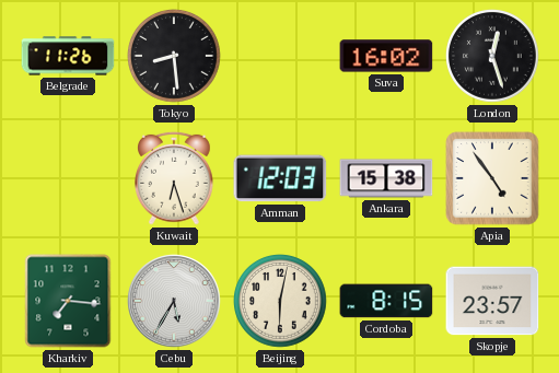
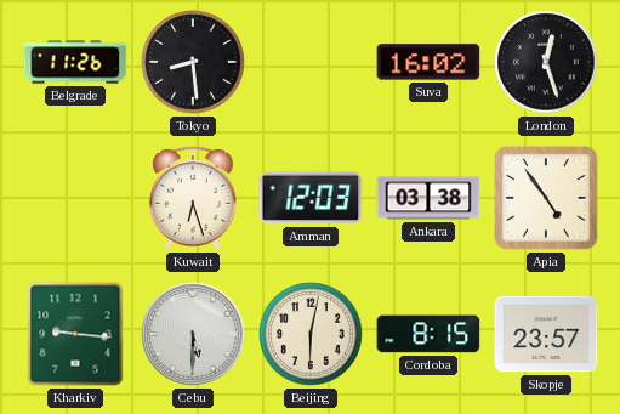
Ankara: 15:38 -> 03:38 (428, 198)
Kharkiv: 7:16 -> 9:16 (75, 334)
Cebu: 5:35 -> 5:30 (193, 334)
